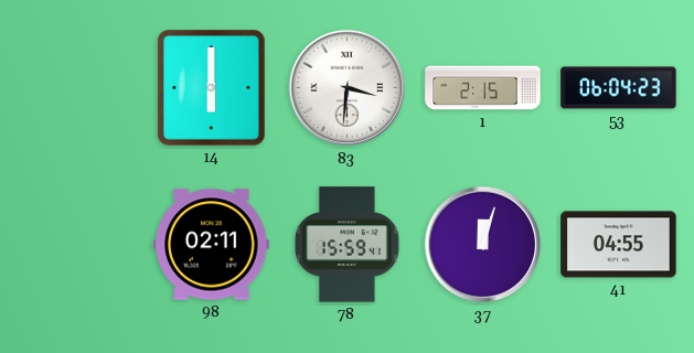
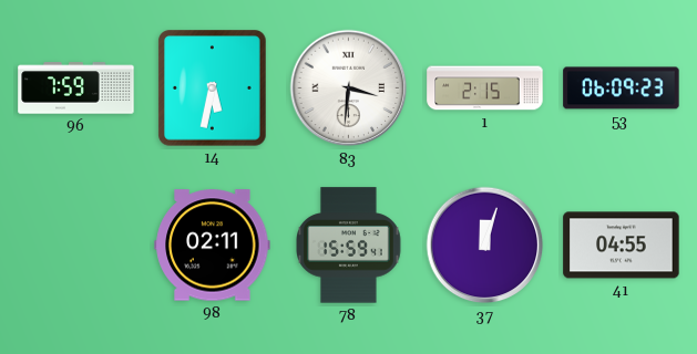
96: none -> 7:59 (76, 88)
14: 6:00 -> 5:32 (213, 88)
53: 06:04 -> 06:09 (622, 88)
